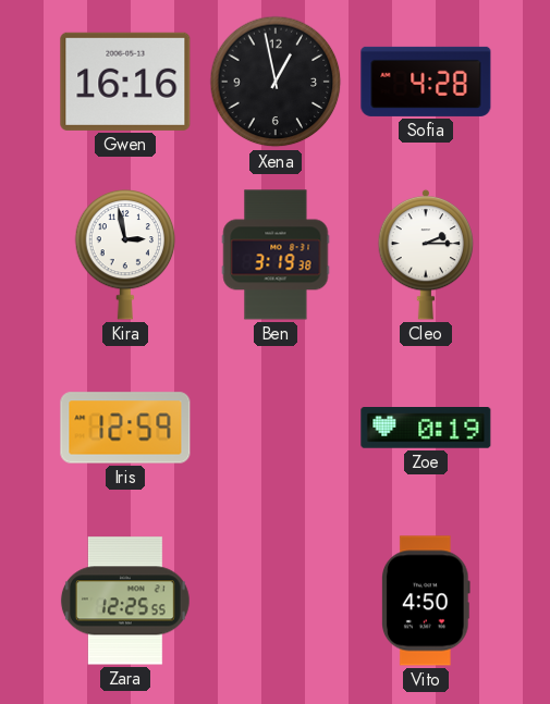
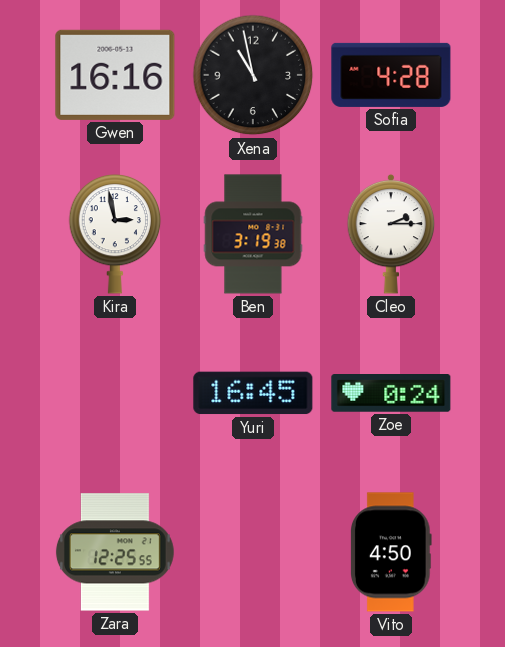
Xena: 12:58 -> 10:58 (253, 75)
Iris: 12:59 -> none (125, 428)
Yuri: none -> 16:45 (253, 393)
Zoe: 0:19 -> 0:24 (391, 394)
